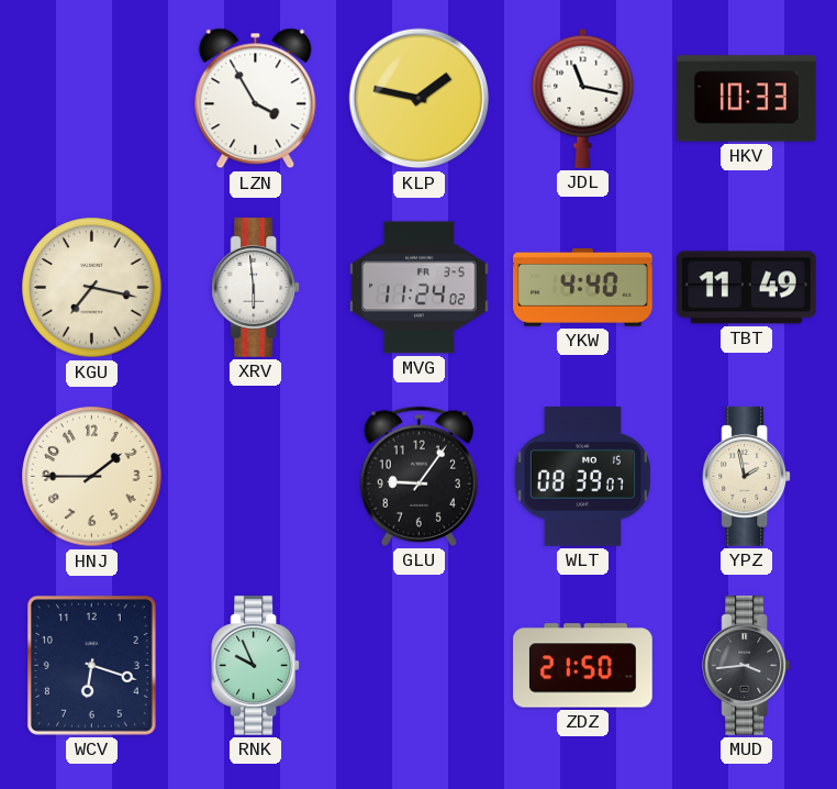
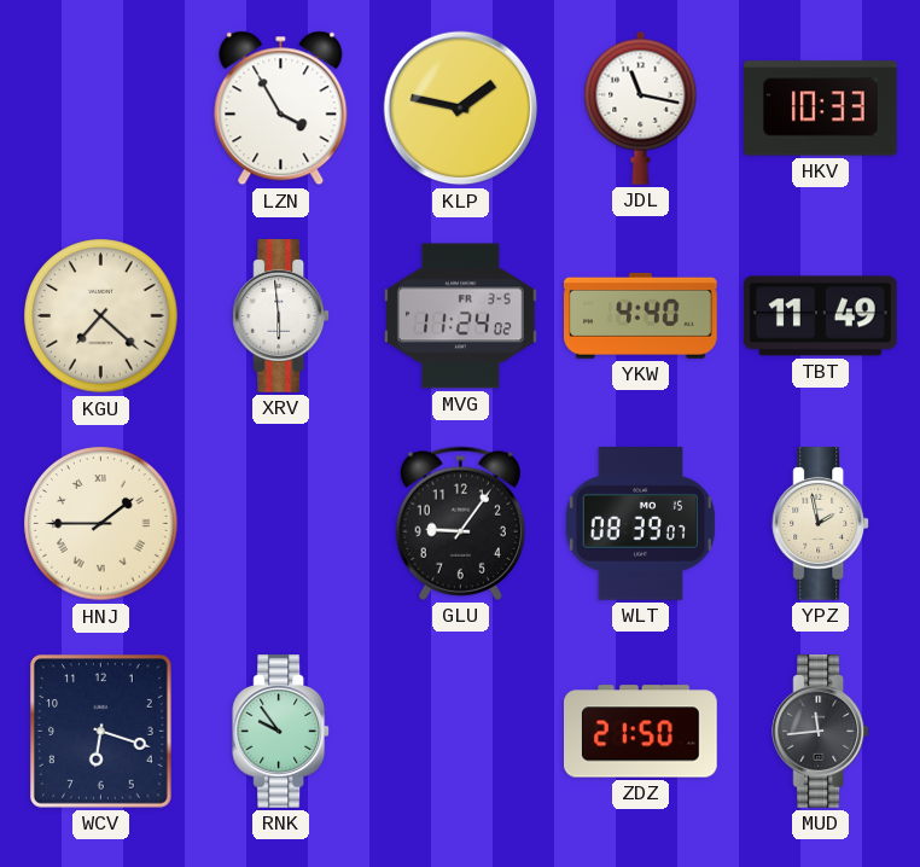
KGU: 7:17 -> 7:22 (101, 316)
HNJ numerals: Arabic -> Roman (101, 524)
RNK: 9:56 -> 9:54 (281, 732)
MUD: 3:44 -> 11:44 (821, 732)
